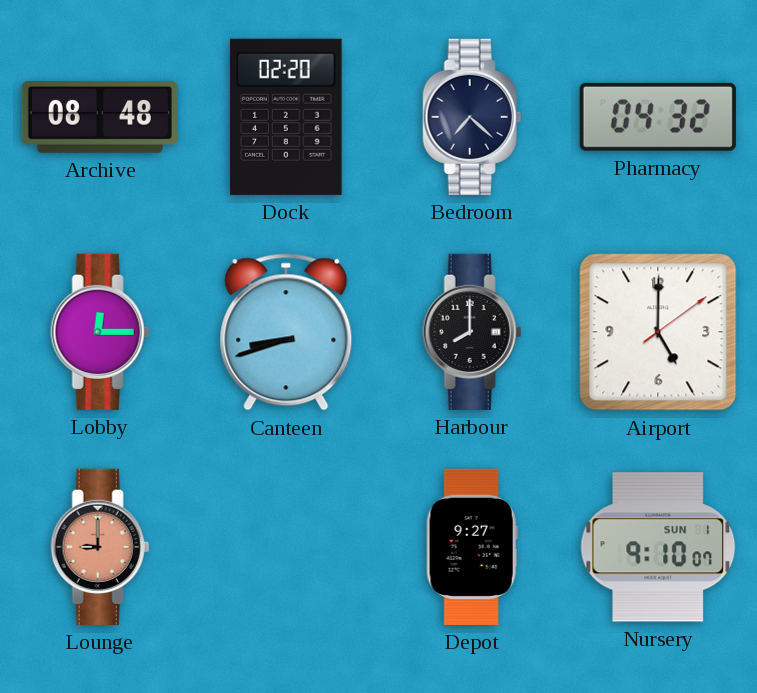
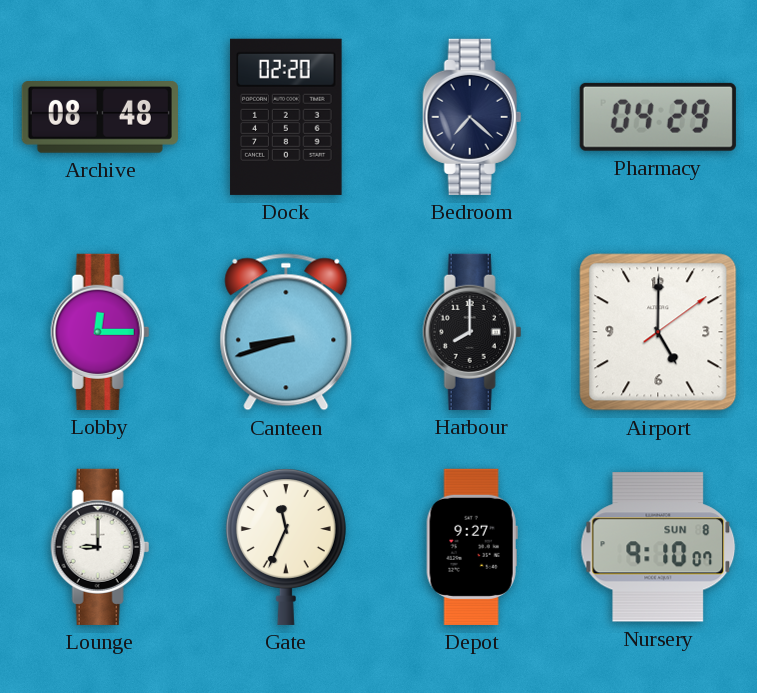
Pharmacy: 04:32 -> 04:29 (658, 117)
Lounge dial: salmon -> white (100, 547)
Gate: none -> 11:34 (286, 547)
Nursery date: SUN 1 -> SUN 8 (658, 547)
